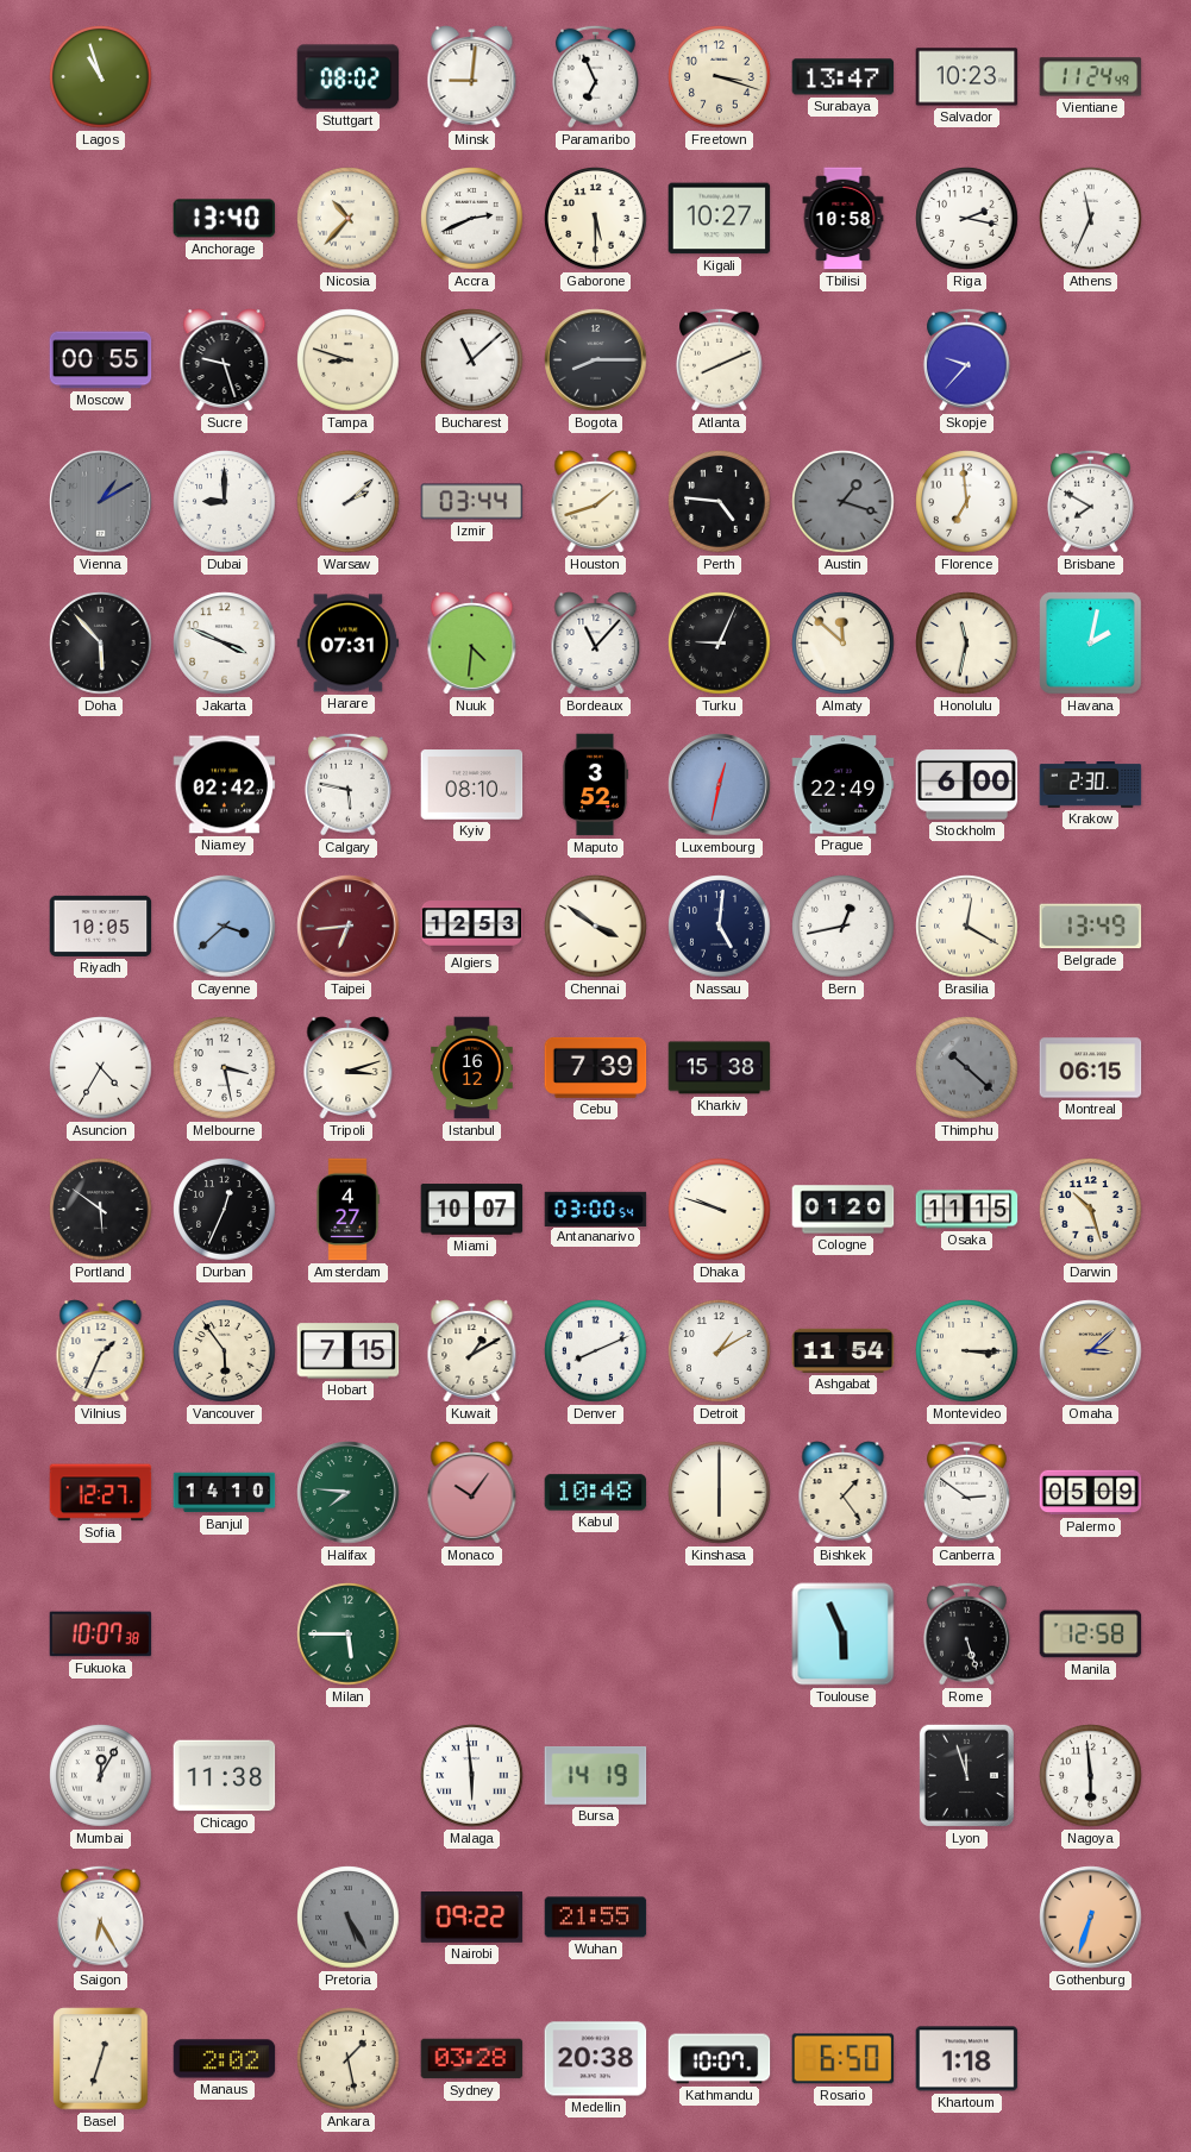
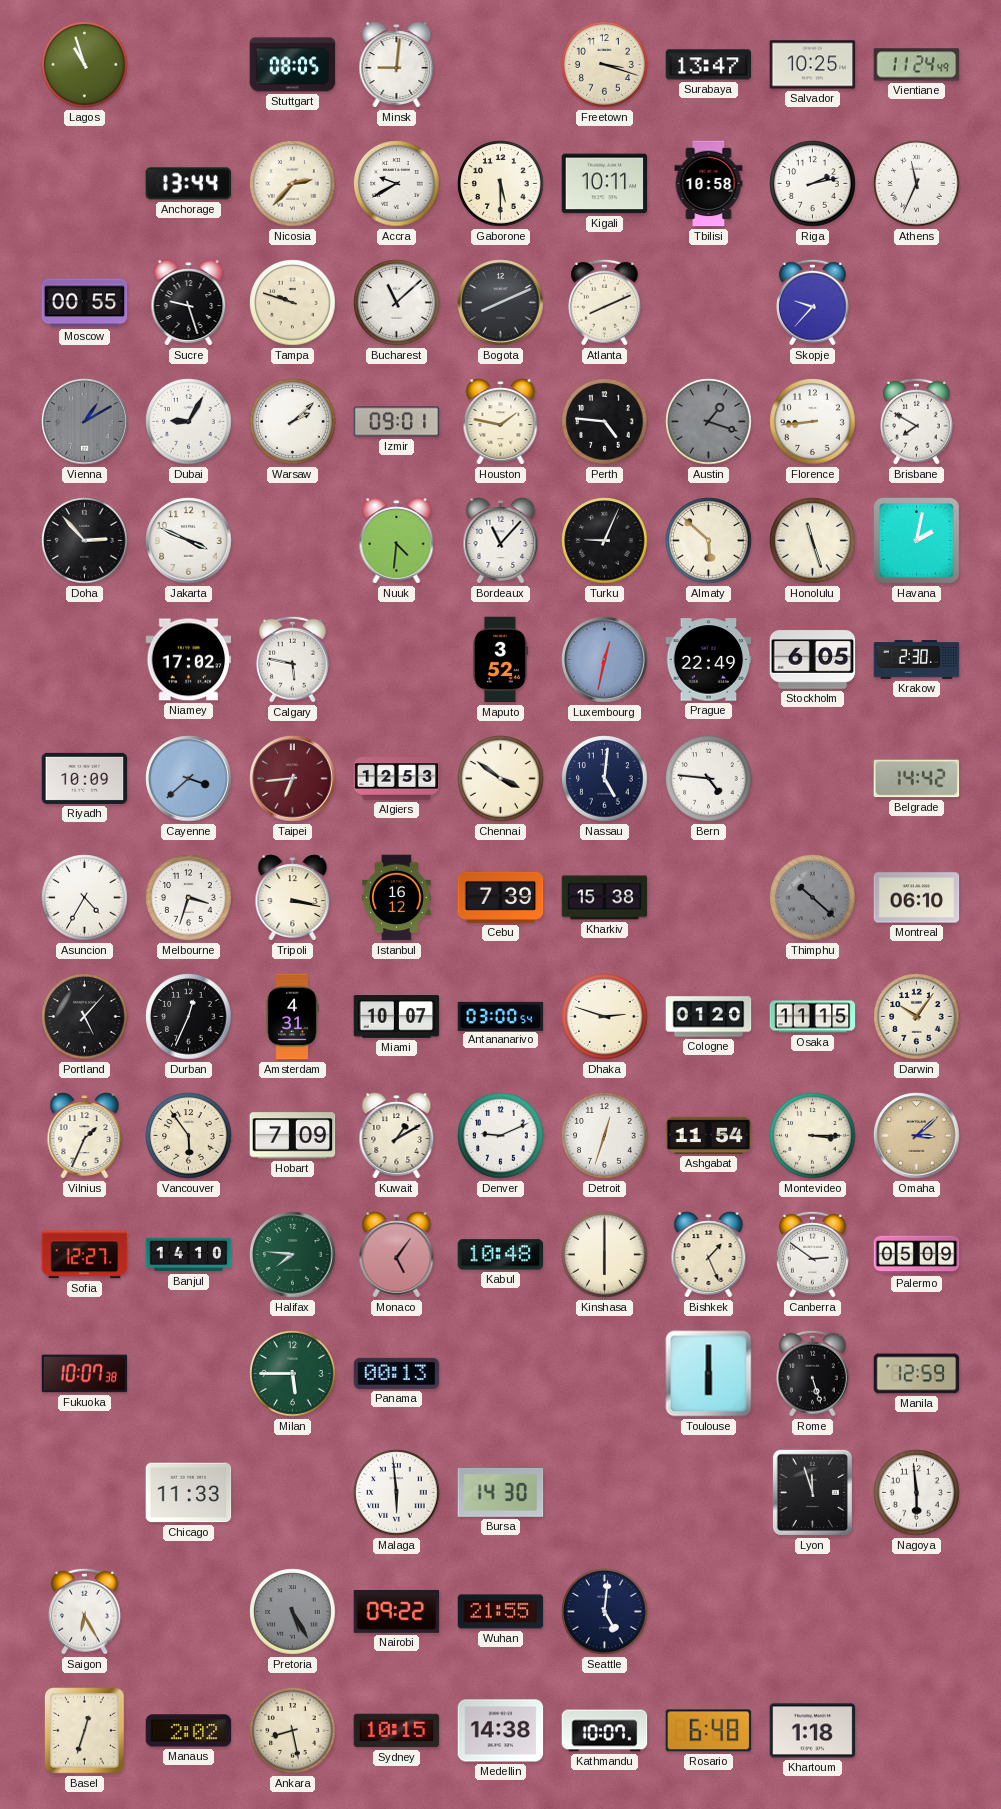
Stuttgart: 08:02 -> 08:05 (293, 65)
Paramaribo: 6:56 -> none (595, 76)
Salvador: 10:23 -> 10:25 (813, 65)
Anchorage: 13:40 -> 13:44 (189, 184)
Nicosia: 10:37 -> 2:37 (293, 184)
Accra: 2:41 -> 9:40 (397, 184)
Kigali: 10:27 -> 10:11 (605, 184)
Riga: 2:17 -> 2:13 (813, 184)
Tampa: 8:48 -> 9:48 (293, 303)
Bogota: 8:15 -> 8:11 (501, 303)
Dubai: 9:00 -> 9:05 (189, 422)
Izmir: 03:44 -> 09:01 (397, 422)
Houston: 1:42 -> 1:47 (501, 422)
Florence: 6:59 -> 8:44 (813, 422)
Doha: 5:53 -> 2:53 (85, 541)
Harare: 07:31 -> none (349, 644)
Almaty: 11:52 -> 5:52 (709, 541)
Honolulu: 11:32 -> 11:27 (813, 541)
Niamey: 02:42 -> 17:02 (189, 660)
Kyiv: 08:10 -> none (472, 785)
Stockholm: 6:00 -> 6:05 (813, 660)
Riyadh: 10:05 -> 10:09 (85, 778)
Bern: 12:43 -> 4:46 (709, 779)
Brasilia: 12:20 -> none (967, 927)
Belgrade: 13:49 -> 14:42 (917, 779)
Melbourne: 3:28 -> 3:33 (189, 898)
Tripoli: 3:12 -> 3:17 (293, 898)
Montreal: 06:15 -> 06:10 (917, 898)
Portland: 5:51 -> 5:07 (85, 1017)
Amsterdam: 4:27 -> 4:31 (292, 1017)
Dhaka: 9:48 -> 2:48 (605, 1017)
Darwin: 10:27 -> 10:06 (917, 1017)
Hobart: 7:15 -> 7:09 (293, 1136)
Denver: 8:11 -> 9:11 (501, 1136)
Detroit: 1:10 -> 12:33 (605, 1136)
Monaco: 10:06 -> 5:06 (397, 1255)
Bishkek: 1:24 -> 1:26 (709, 1255)
Panama: none -> 00:13 (397, 1373)
Toulouse: 5:56 -> 6:00 (709, 1374)
Manila: 12:58 -> 12:59 (917, 1374)
Mumbai: 12:05 -> none (101, 1776)
Chicago: 11:38 -> 11:33 (189, 1493)
Bursa: 14:19 -> 14:30 (501, 1492)
Seattle: none -> 5:01 (605, 1612)
Gothenburg: 6:33 -> none (1091, 1918)
Ankara: 1:28 -> 8:28 (293, 1731)
Sydney: 03:28 -> 10:15 (397, 1731)
Medellin: 20:38 -> 14:38 (501, 1731)
Rosario: 6:50 -> 6:48 (709, 1731)
